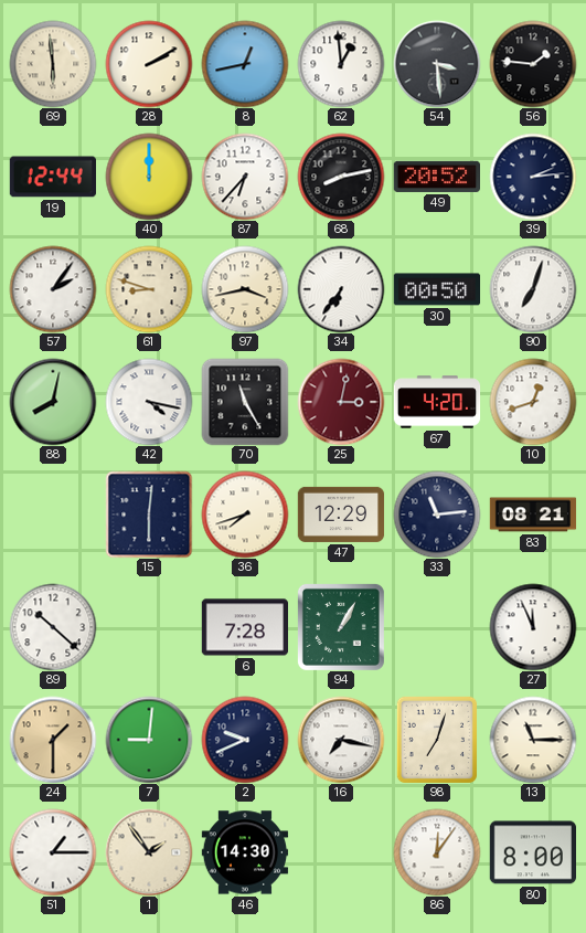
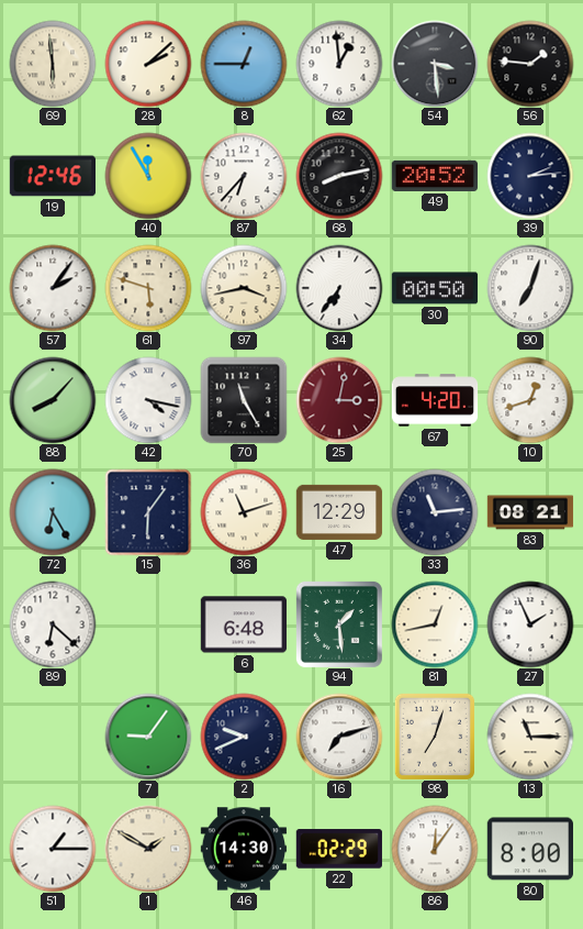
28: 2:10 -> 2:08 (148, 64)
8: 12:43 -> 12:45 (244, 64)
19: 12:44 -> 12:46 (52, 176)
40: 12:00 -> 11:55 (148, 176)
61: 8:48 -> 5:48 (148, 288)
88: 8:02 -> 8:07 (53, 400)
72: none -> 6:25 (53, 512)
15: 6:01 -> 6:06 (148, 512)
36: 7:42 -> 11:12 (244, 512)
89: 10:22 -> 6:22 (53, 624)
6: 7:28 -> 6:48 (243, 624)
94: 1:05 -> 1:29 (339, 624)
81: none -> 12:43 (435, 624)
27: 11:56 -> 1:56 (530, 624)
24: 1:30 -> none (53, 740)
7: 9:01 -> 9:06 (148, 737)
16: 7:17 -> 7:12 (339, 737)
1: 1:54 -> 1:50 (148, 849)
22: none -> 02:29 (339, 849)
